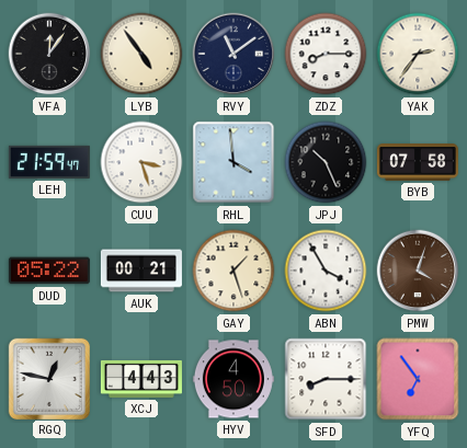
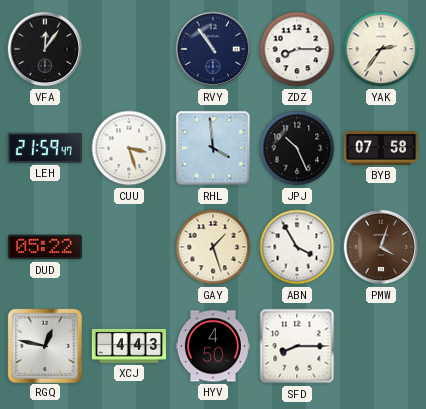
LYB: 4:54 -> none (141, 54)
RVY: 11:09 -> 10:54 (213, 49)
AUK: 00:21 -> none (141, 271)
YFQ: 6:54 -> none (418, 379)
